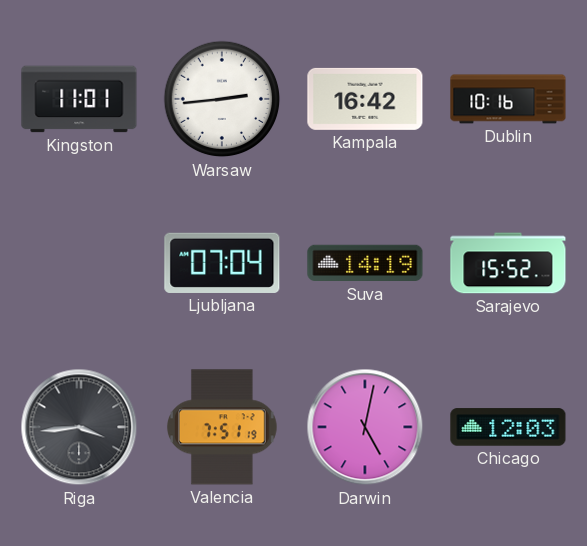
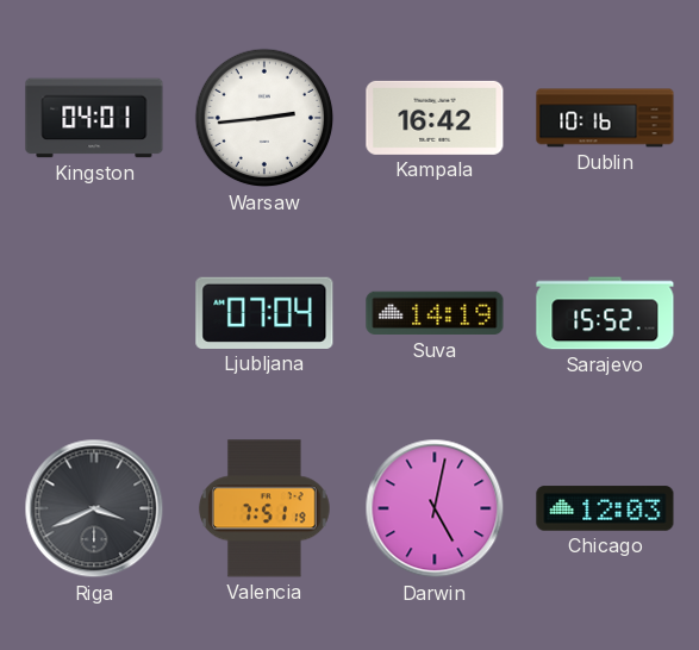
Kingston: 11:01 -> 04:01 (94, 118)
Riga: 3:44 -> 3:41 (94, 508)
